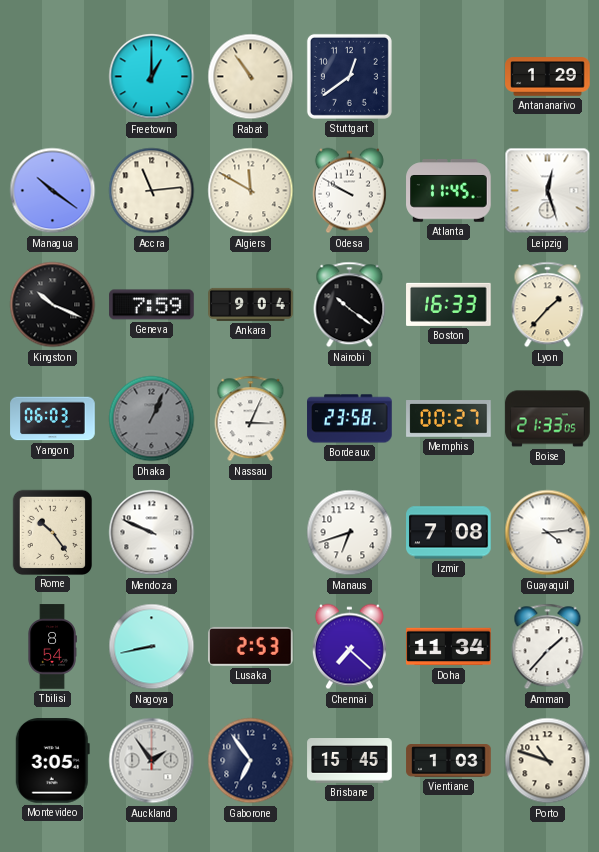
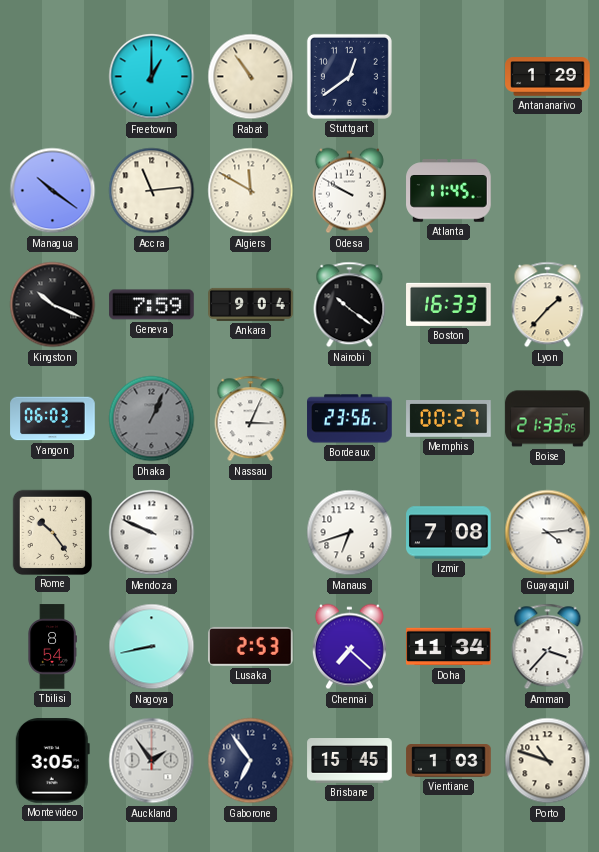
Leipzig: 12:27 -> none (548, 191)
Bordeaux: 23:58 -> 23:56 (350, 419)
Amman: 1:37 -> 3:37 (548, 647)
